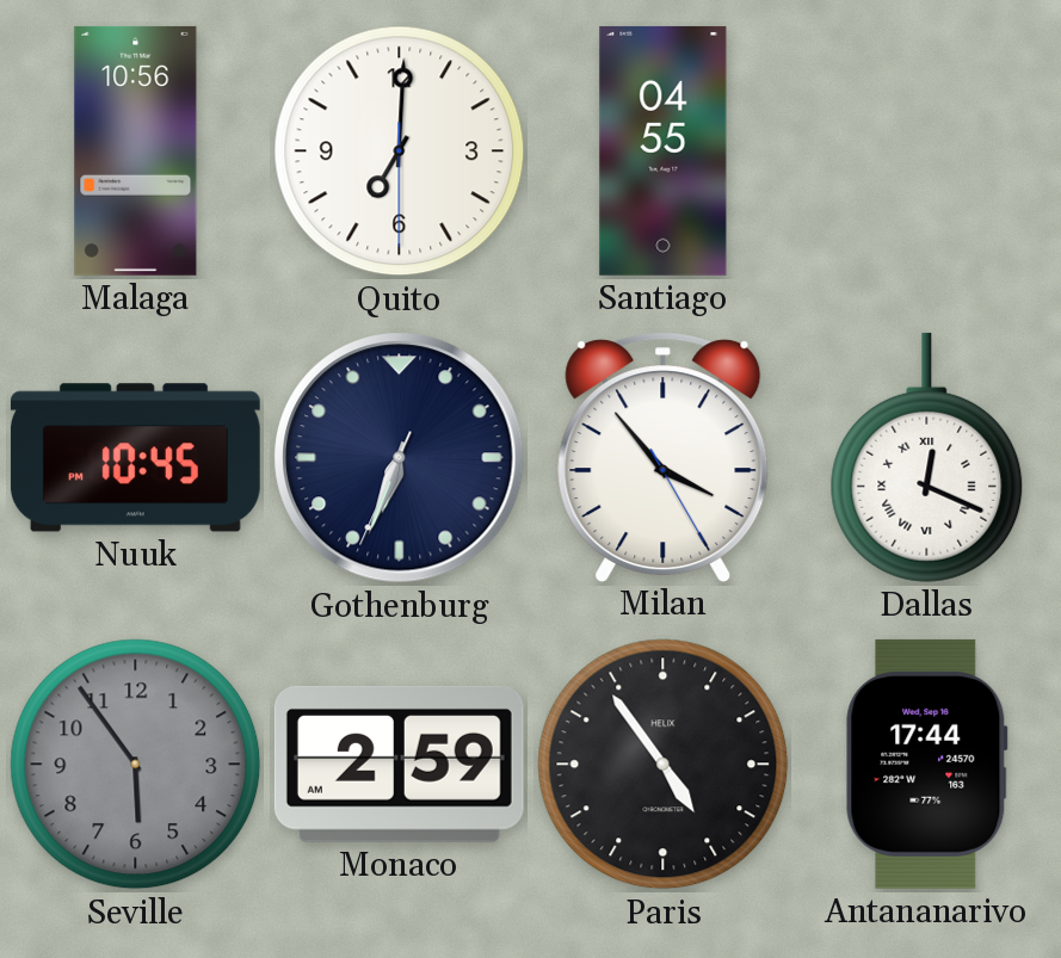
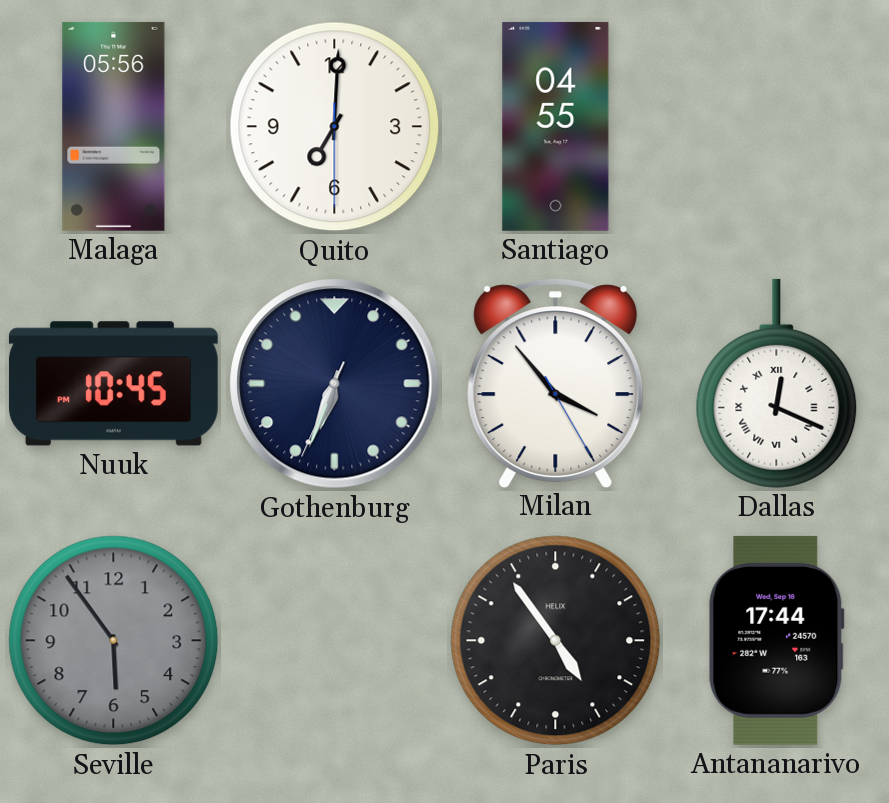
Malaga: 10:56 -> 05:56 (114, 126)
Monaco: 2:59 -> none (399, 764)
